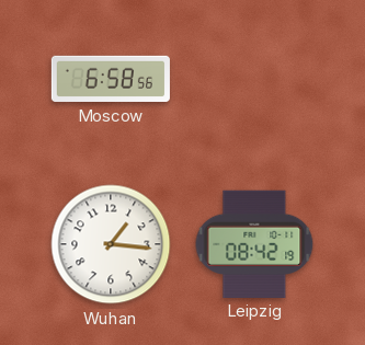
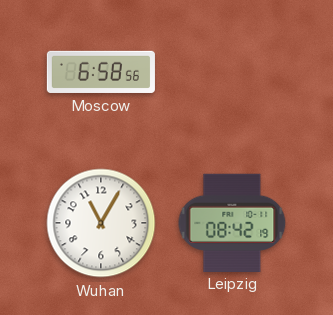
Wuhan: 1:16 -> 11:05 (101, 223)
